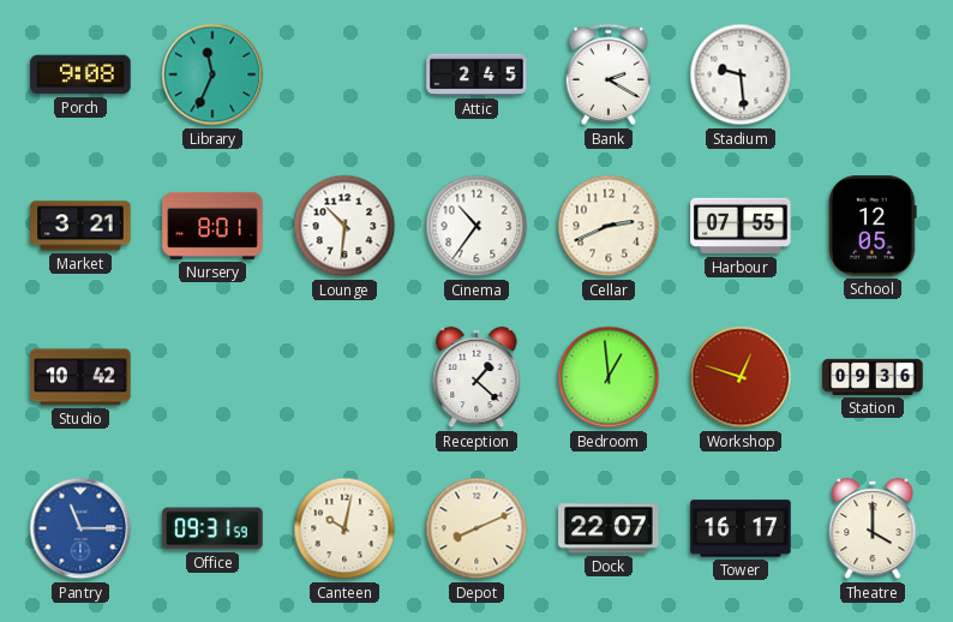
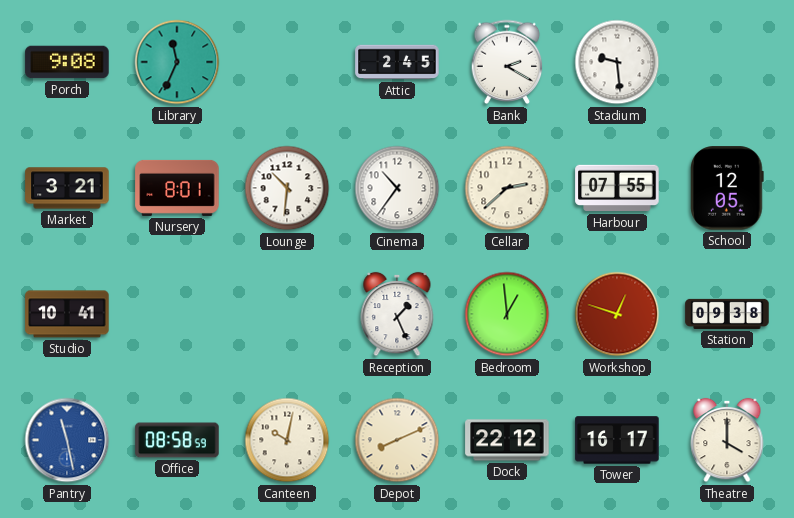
Cellar: 2:41 -> 2:38 (507, 188)
Studio: 10:42 -> 10:41 (67, 314)
Reception: 1:22 -> 1:26 (397, 314)
Station: 09:36 -> 09:38 (727, 314)
Pantry: 11:15 -> 11:28 (67, 440)
Office: 09:31 -> 08:58 (177, 440)
Dock: 22:07 -> 22:12 (507, 440)
